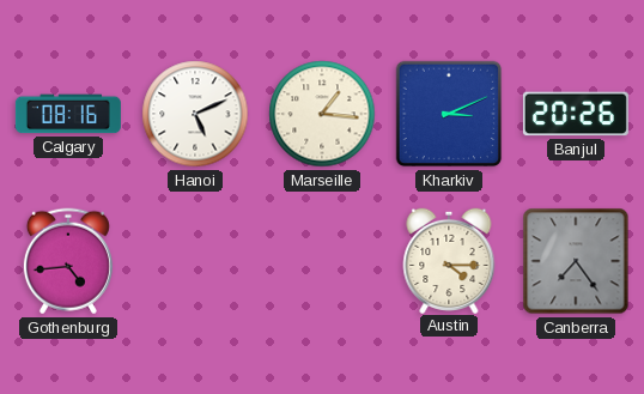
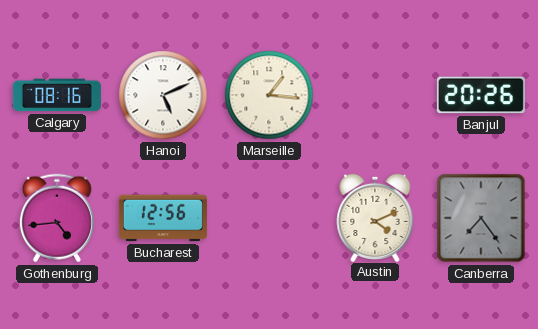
Kharkiv: 3:11 -> none (449, 114)
Bucharest: none -> 12:56 (163, 218)
Austin: 4:15 -> 4:11 (375, 217)
